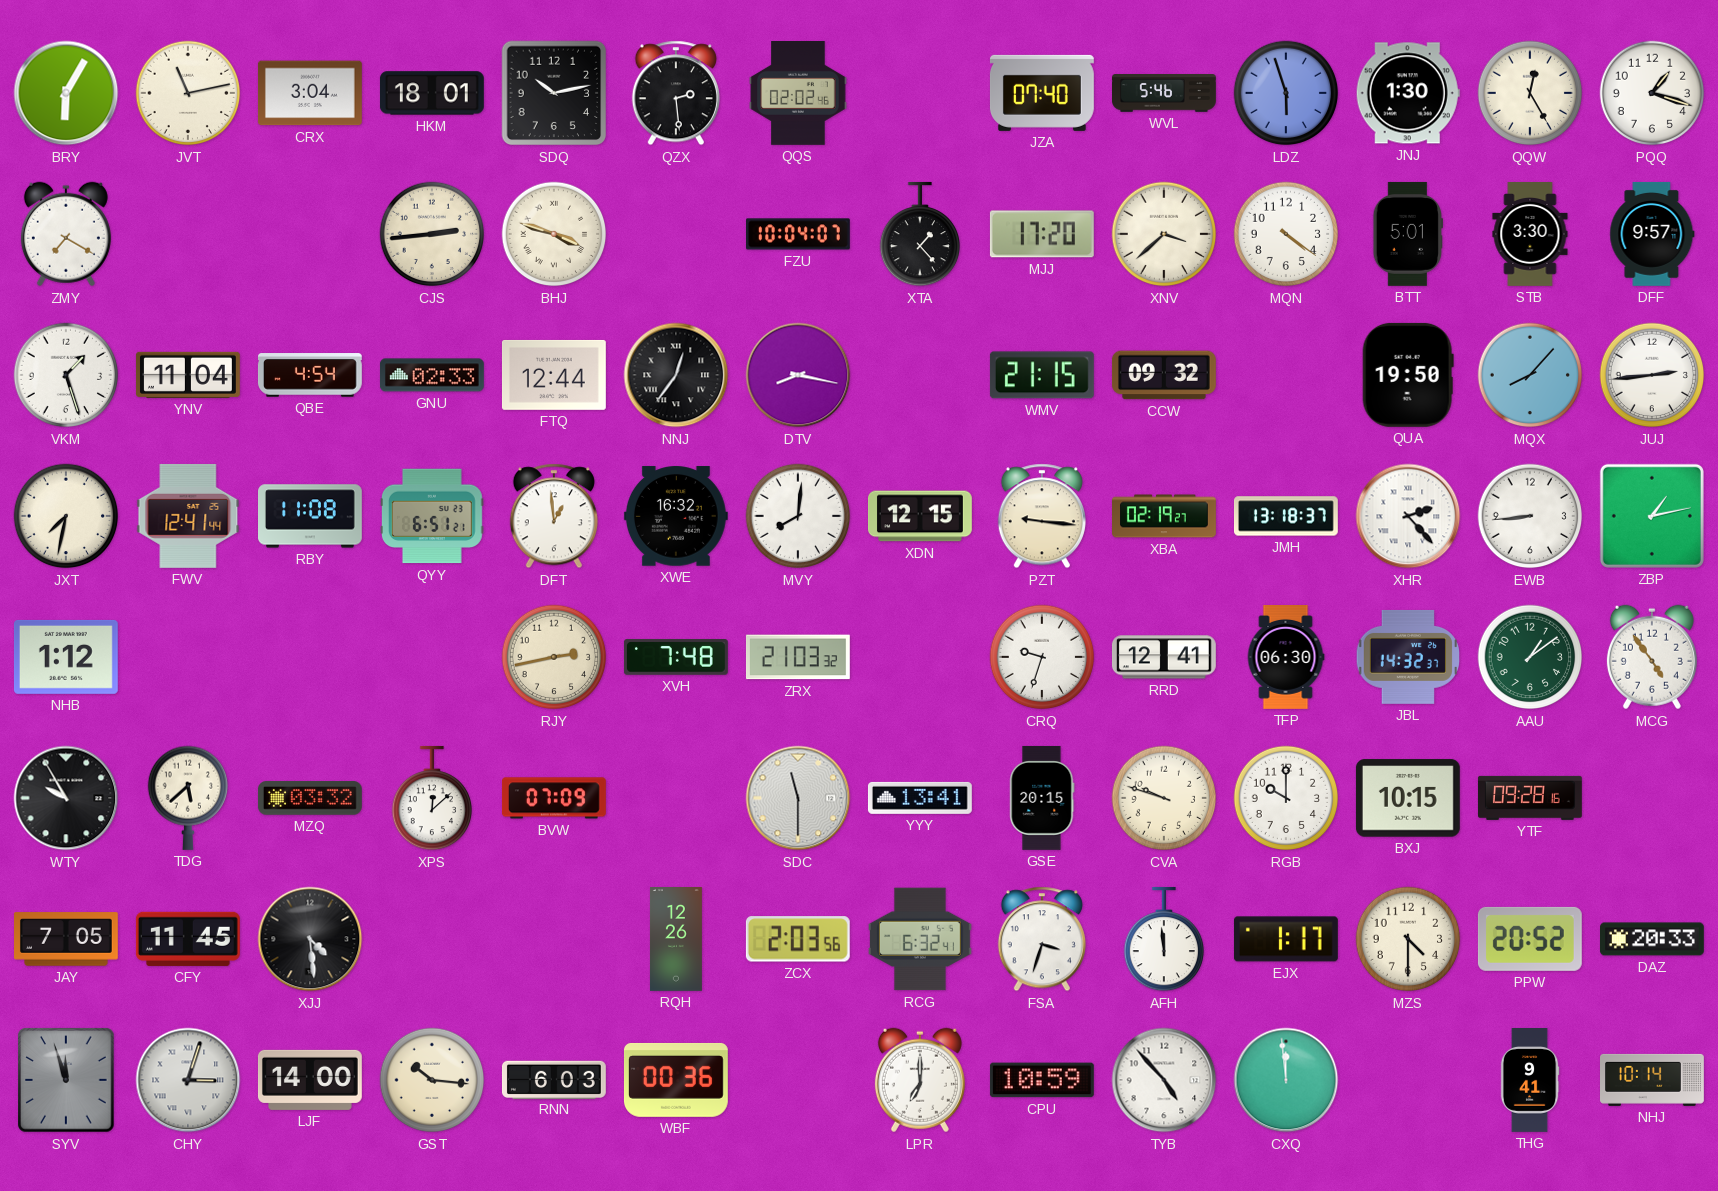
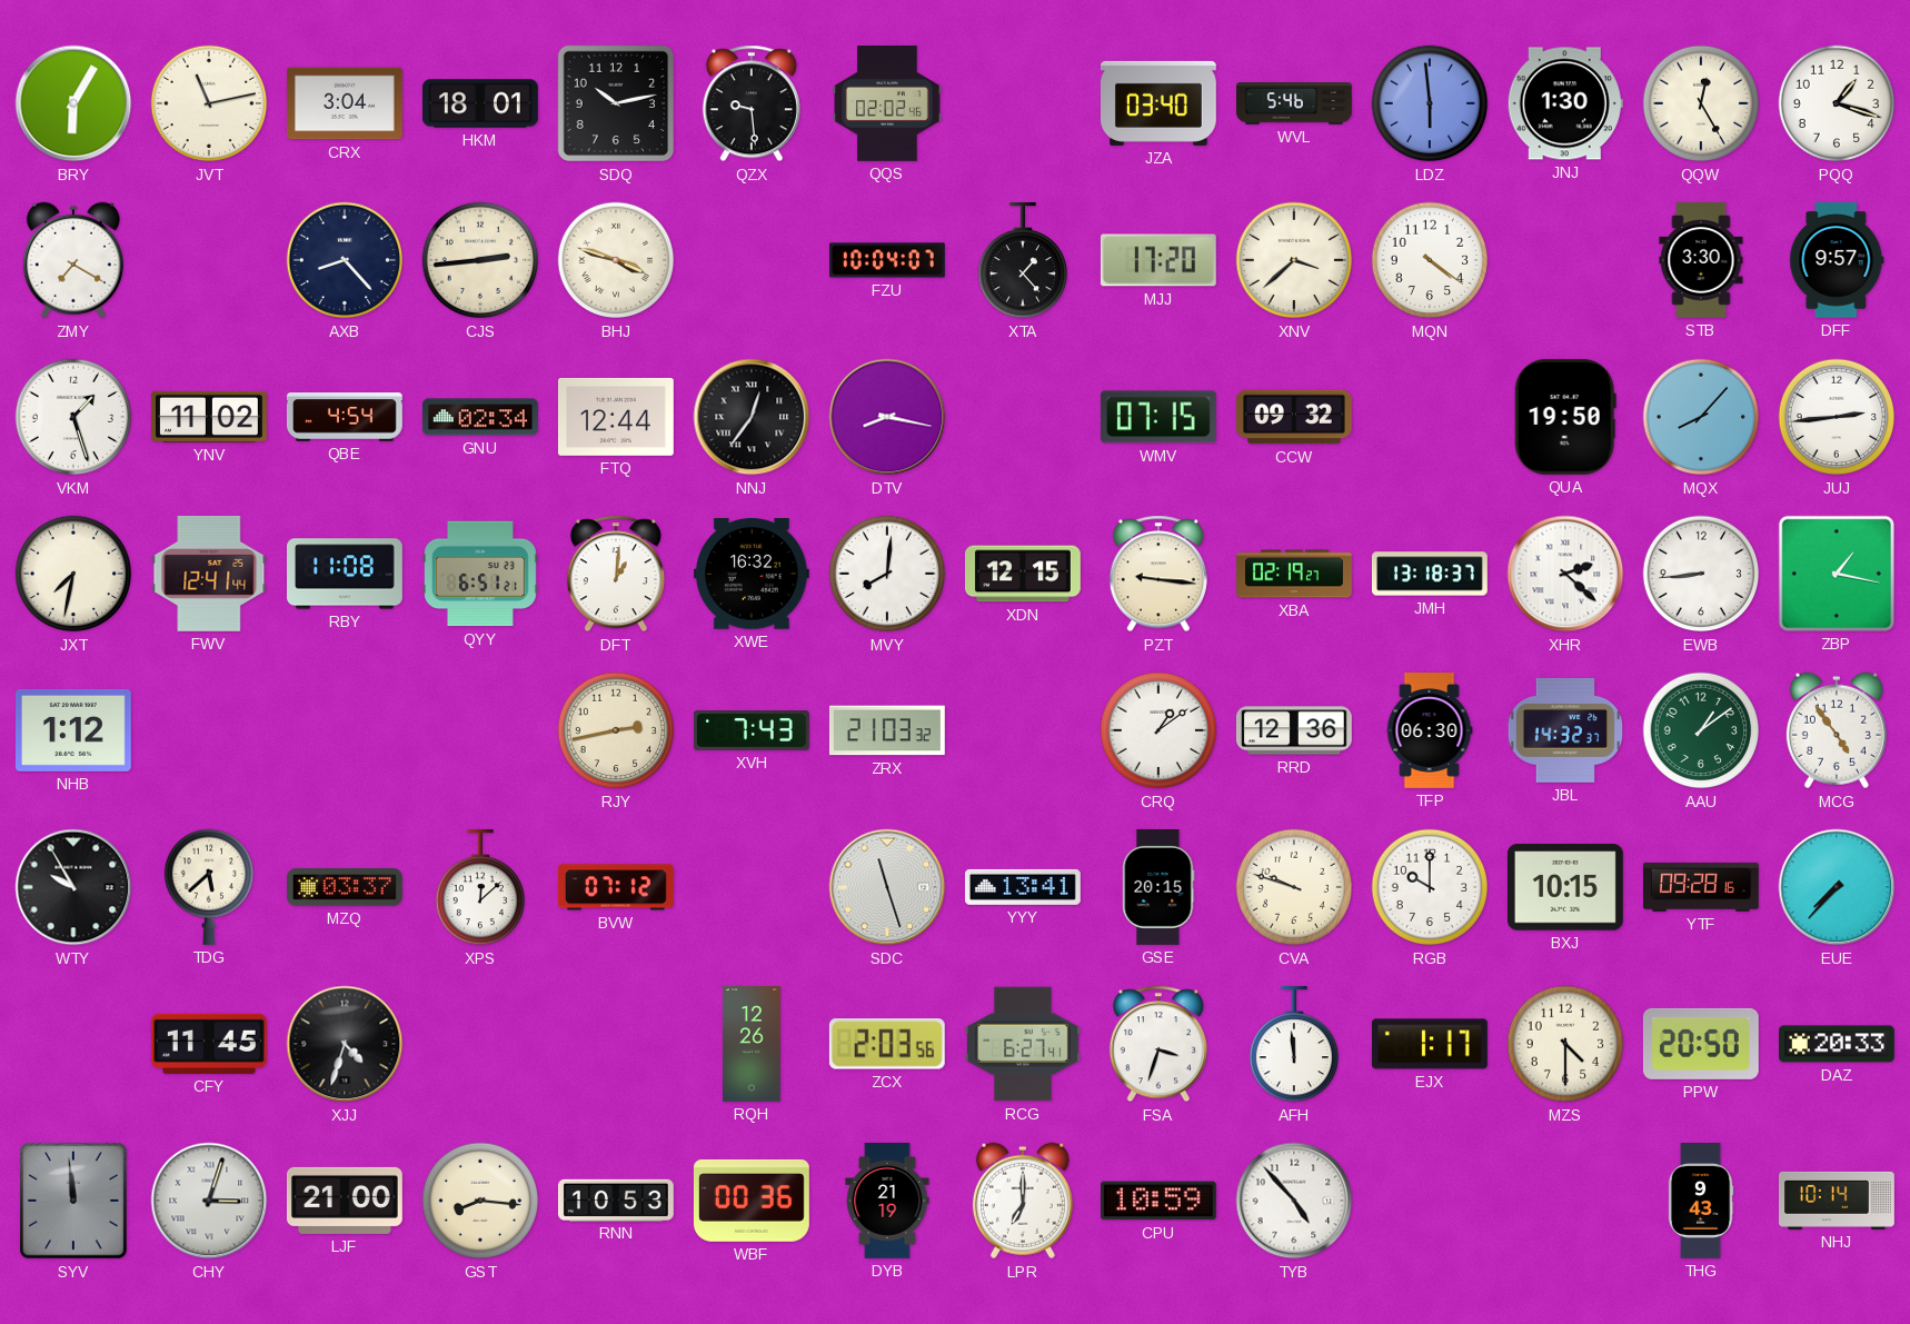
QZX: 2:29 -> 9:29 (752, 103)
JZA: 07:40 -> 03:40 (1158, 103)
LDZ: 5:57 -> 5:59 (1430, 103)
AXB: none -> 8:23 (345, 260)
BTT: 5:01 -> none (1407, 234)
YNV: 11:04 -> 11:02 (209, 417)
GNU: 02:33 -> 02:34 (480, 417)
WMV: 21:15 -> 07:15 (1158, 417)
DFT: 12:59 -> 1:01 (616, 574)
XHR: 2:23 -> 2:22 (1565, 574)
ZBP: 1:13 -> 1:17 (1837, 574)
XVH: 7:48 -> 7:43 (752, 730)
CRQ: 9:33 -> 1:09 (1158, 730)
RRD: 12:41 -> 12:36 (1294, 730)
MZQ: 03:32 -> 03:37 (345, 887)
BVW: 07:09 -> 07:12 (616, 887)
SDC: 11:30 -> 11:27 (887, 887)
EUE: none -> 7:37 (1837, 887)
JAY: 7:05 -> none (67, 939)
XJJ: 4:29 -> 4:33 (345, 1044)
RCG: 6:32 -> 6:27 (1023, 1044)
PPW: 20:52 -> 20:50 (1701, 1044)
SYV: 11:57 -> 11:59 (73, 1201)
LJF: 14:00 -> 21:00 (345, 1201)
GST: 10:16 -> 8:16 (480, 1201)
RNN: 6:03 -> 10:53 (616, 1199)
DYB: none -> 21:19 (887, 1201)
CXQ: 11:59 -> none (1286, 1080)
THG: 9:41 -> 9:43 (1701, 1202)
